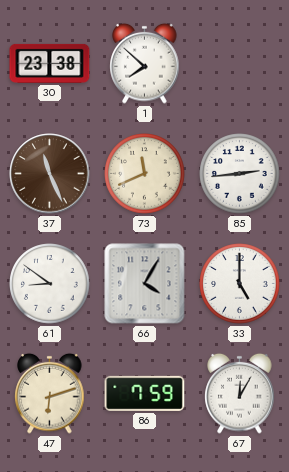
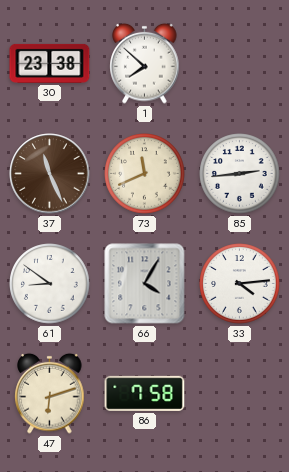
33: 5:00 -> 4:14 (240, 284)
86: 7:59 -> 7:58 (145, 393)
67: 12:05 -> none (240, 393)
